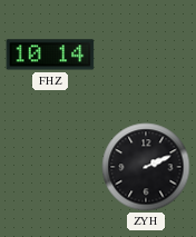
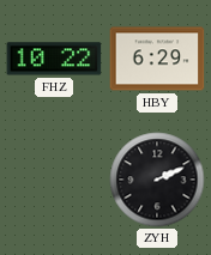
FHZ: 10:14 -> 10:22 (54, 59)
HBY: none -> 6:29 (157, 59)
